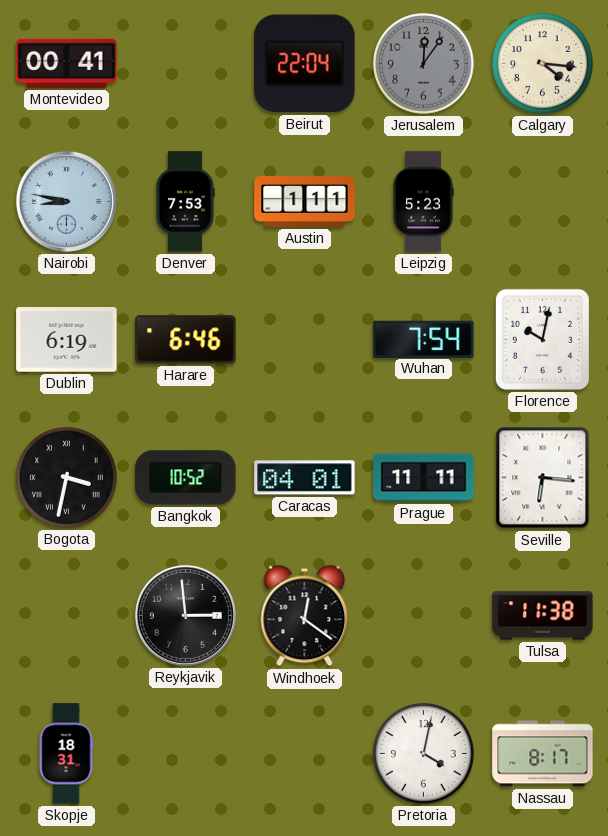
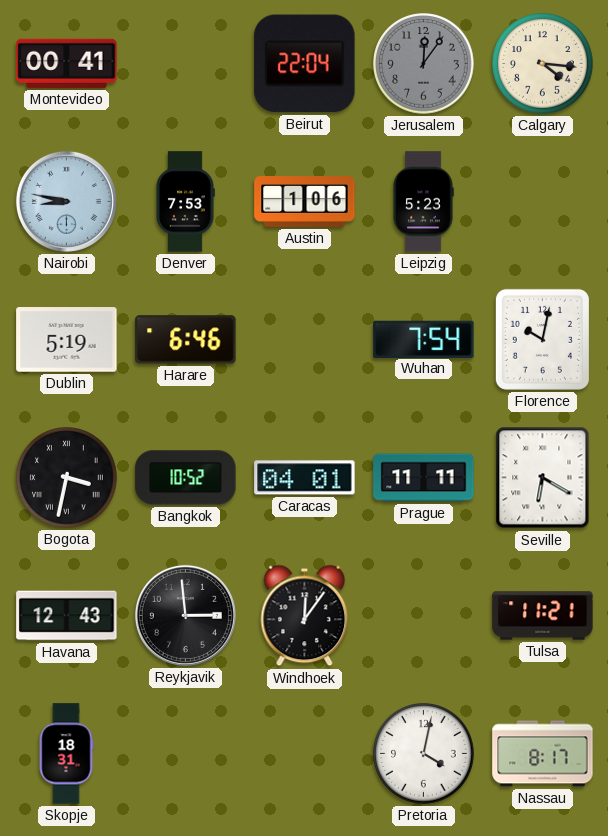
Austin: 1:11 -> 1:06 (305, 202)
Dublin: 6:19 -> 5:19 (67, 340)
Seville: 6:16 -> 6:20 (543, 478)
Havana: none -> 12:43 (67, 616)
Windhoek: 12:21 -> 12:06 (305, 616)
Tulsa: 11:38 -> 11:21 (543, 616)
